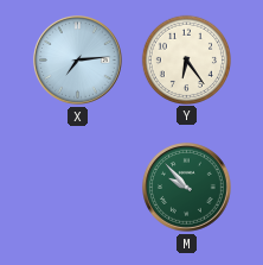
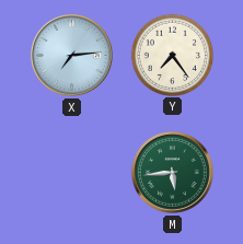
Y: 6:24 -> 7:24 (172, 55)
M: 9:53 -> 5:44 (173, 173)
